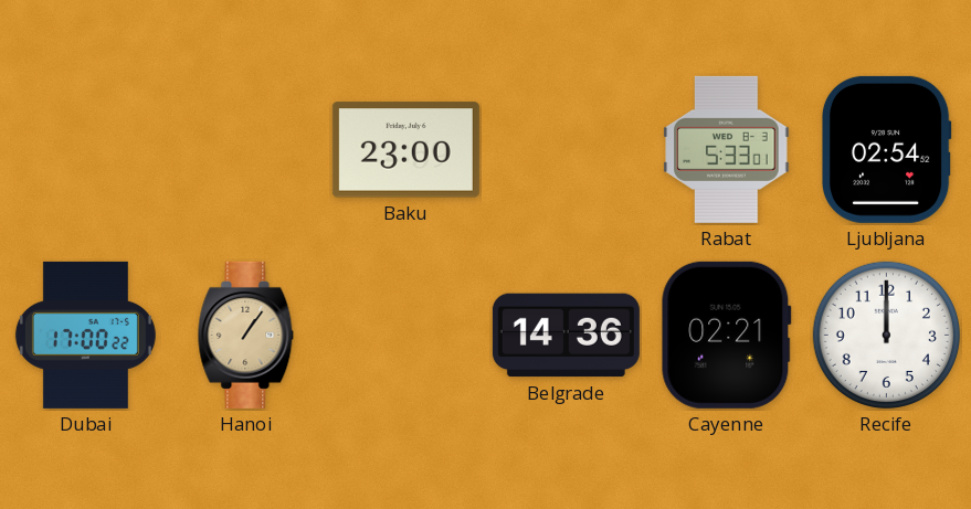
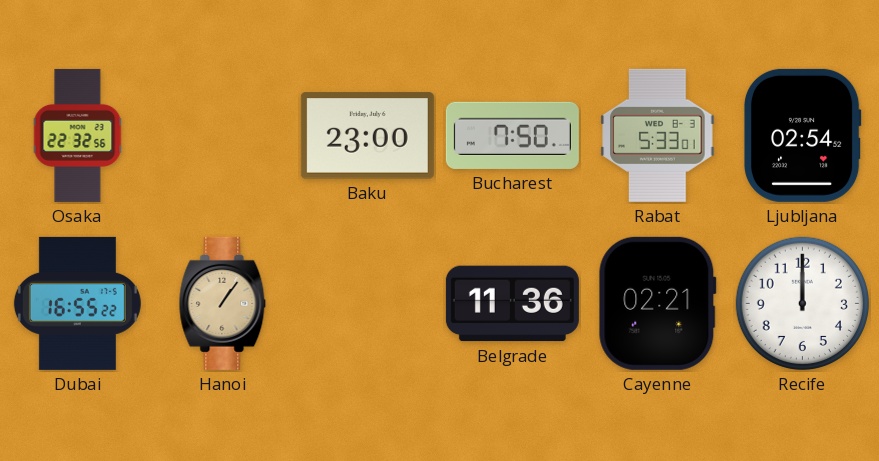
Osaka: none -> 22:32 (78, 135)
Bucharest: none -> 7:50 (512, 135)
Dubai: 17:00 -> 16:55 (77, 303)
Belgrade: 14:36 -> 11:36 (512, 304)
